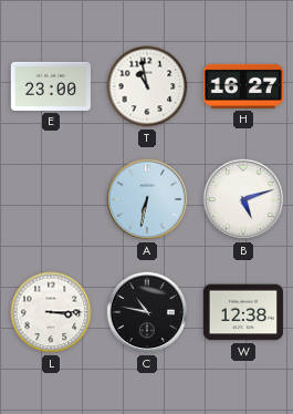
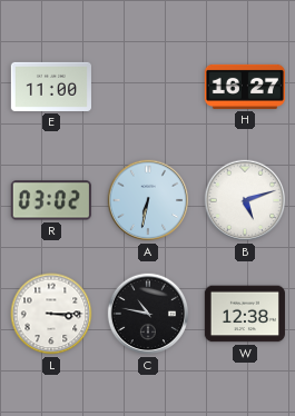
E: 23:00 -> 11:00 (51, 87)
T: 10:58 -> none (147, 86)
R: none -> 03:02 (51, 200)
